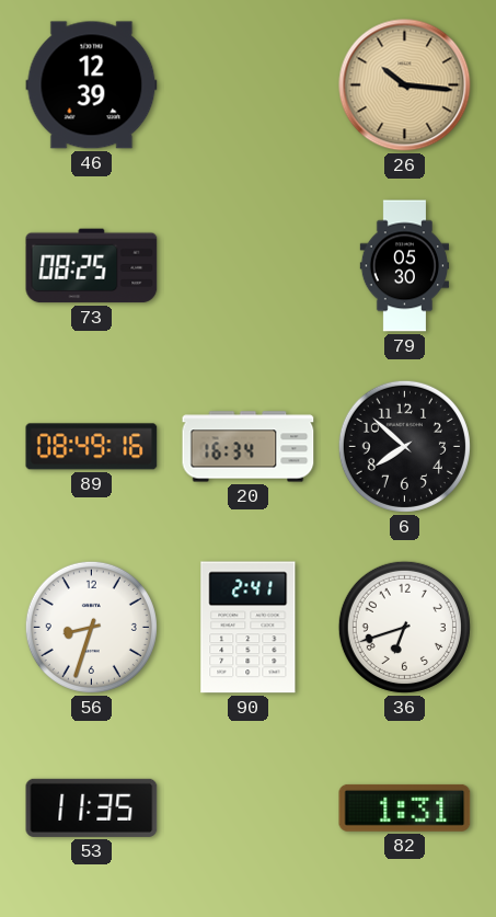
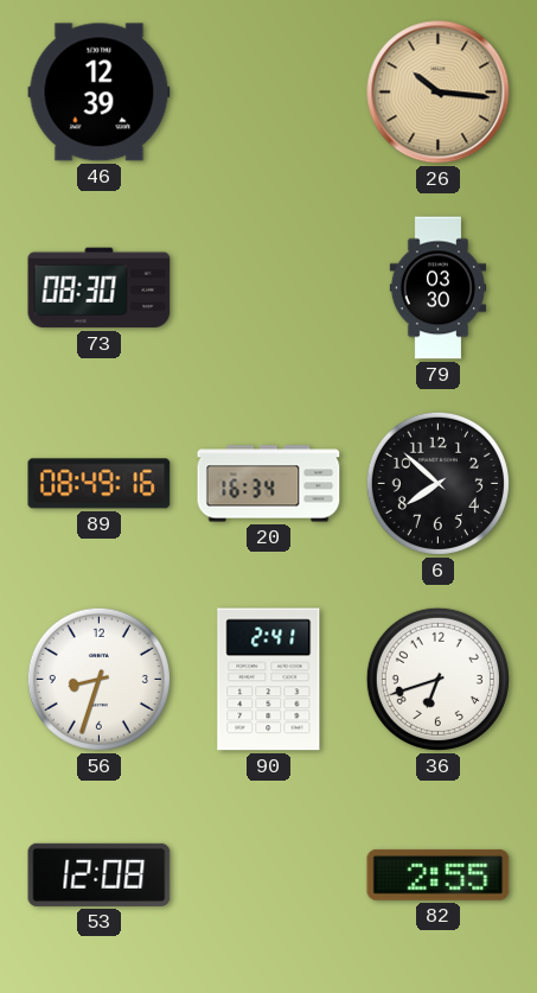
73: 08:25 -> 08:30 (100, 288)
79: 05:30 -> 03:30 (439, 288)
53: 11:35 -> 12:08 (100, 874)
82: 1:31 -> 2:55 (439, 874)
